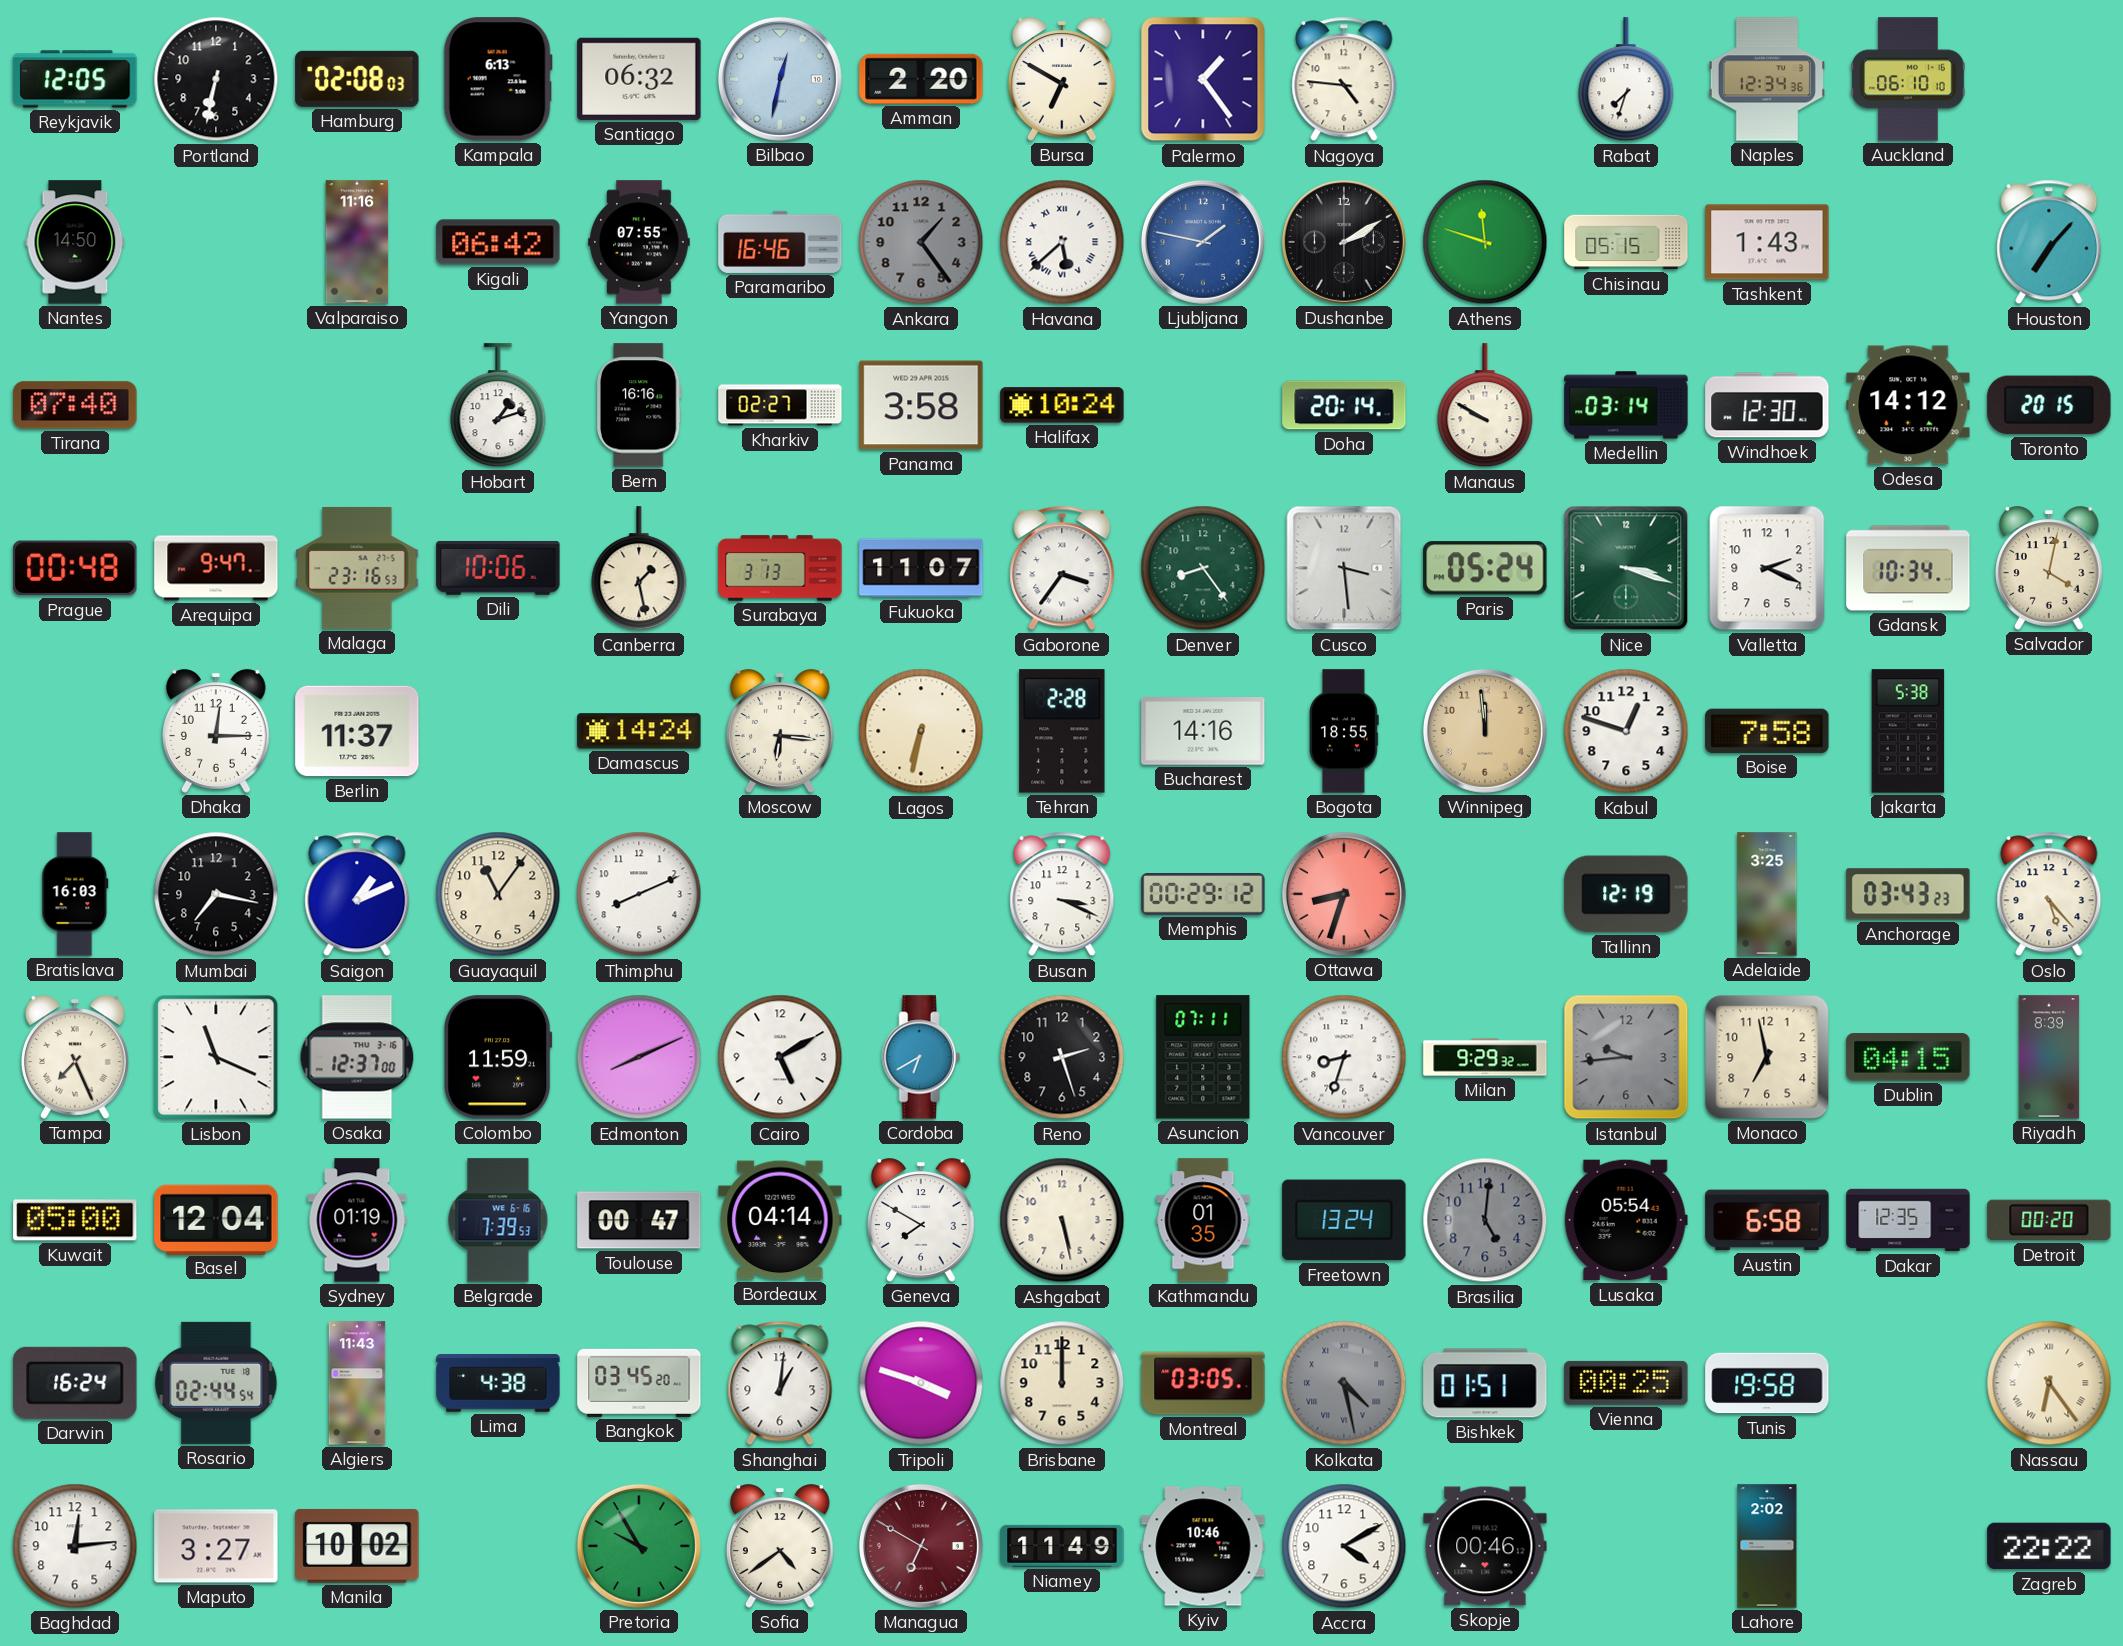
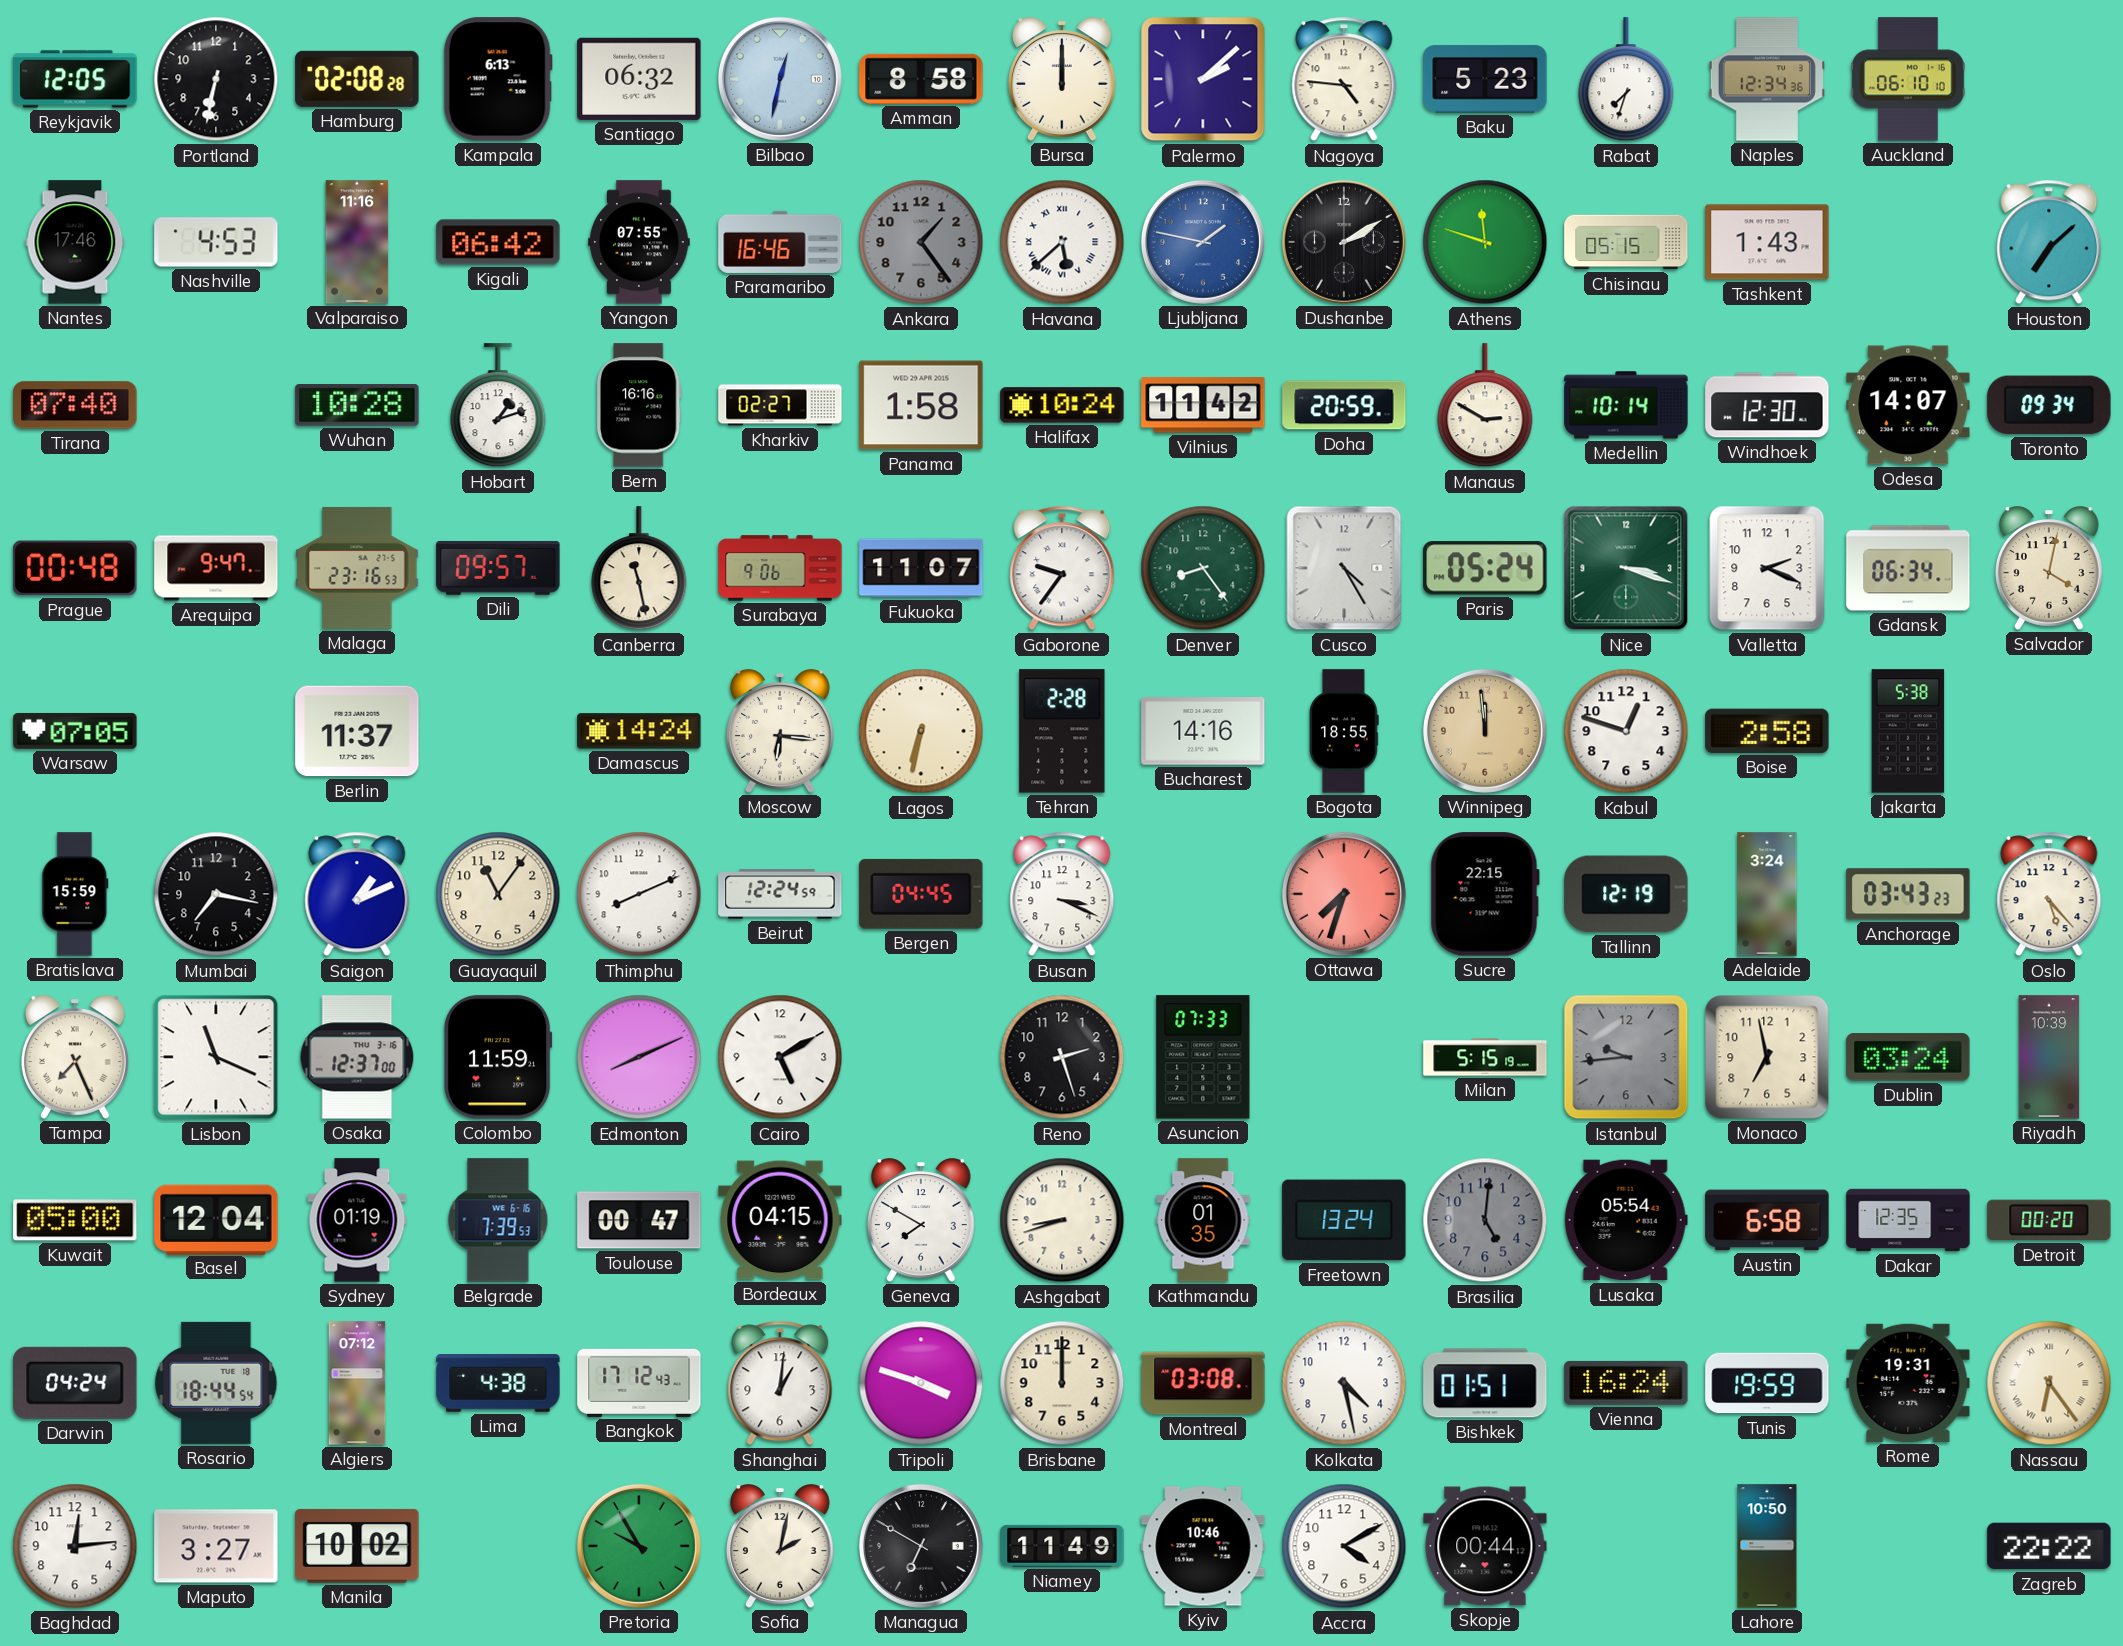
Hamburg: 02:08:03 -> 02:08:28 (357, 79)
Amman: 2:20 -> 8:58 (921, 79)
Bursa: 6:50 -> 12:00 (1062, 79)
Palermo: 1:24 -> 2:08 (1203, 79)
Baku: none -> 5:23 (1485, 79)
Nantes: 14:50 -> 17:46 (75, 242)
Nashville: none -> 4:53 (216, 242)
Houston: 7:07 -> 7:08 (2049, 242)
Wuhan: none -> 10:28 (357, 405)
Panama: 3:58 -> 1:58 (921, 405)
Vilnius: none -> 11:42 (1203, 405)
Doha: 20:14 -> 20:59 (1344, 405)
Manaus: 9:50 -> 2:50 (1485, 406)
Medellin: 03:14 -> 10:14 (1626, 405)
Odesa: 14:12 -> 14:07 (1908, 405)
Toronto: 20:15 -> 09:34 (2049, 405)
Dili: 10:06 -> 09:57 (498, 568)
Canberra: 1:28 -> 11:28 (639, 569)
Surabaya: 3:13 -> 9:06 (780, 568)
Gaborone: 3:36 -> 9:36 (1062, 568)
Cusco: 3:29 -> 4:25 (1344, 568)
Gdansk: 10:34 -> 06:34 (1908, 568)
Warsaw: none -> 07:05 (75, 731)
Dhaka: 12:15 -> none (216, 731)
Boise: 7:58 -> 2:58 (1767, 731)
Bratislava: 16:03 -> 15:59 (75, 894)
Beirut: none -> 12:24 (780, 894)
Bergen: none -> 04:45 (921, 894)
Memphis: 00:29 -> none (1203, 895)
Ottawa: 8:33 -> 7:33 (1344, 894)
Sucre: none -> 22:15 (1485, 894)
Adelaide: 3:25 -> 3:24 (1767, 894)
Cordoba: 6:40 -> none (921, 1057)
Asuncion: 07:11 -> 07:33 (1203, 1057)
Vancouver: 8:33 -> none (1344, 1057)
Milan: 9:29 -> 5:15 (1485, 1057)
Dublin: 04:15 -> 03:24 (1908, 1057)
Riyadh: 8:39 -> 10:39 (2049, 1057)
Bordeaux: 04:14 -> 04:15 (780, 1220)
Ashgabat: 5:28 -> 8:42 (1062, 1220)
Darwin: 16:24 -> 04:24 (75, 1383)
Rosario: 02:44 -> 18:44 (216, 1383)
Algiers: 11:43 -> 07:12 (357, 1383)
Bangkok: 03:45 -> 17:12 (639, 1383)
Montreal: 03:05 -> 03:08 (1203, 1383)
Kolkata dial: grey -> white (1344, 1383)
Kolkata numerals: Roman -> Arabic (1344, 1383)
Vienna: 00:25 -> 16:24 (1626, 1383)
Tunis: 19:58 -> 19:59 (1767, 1383)
Rome: none -> 19:31 (1908, 1383)
Sofia: 4:39 -> 2:02 (780, 1546)
Managua dial: burgundy -> black (921, 1546)
Skopje: 00:46 -> 00:44 (1485, 1546)
Lahore: 2:02 -> 10:50 (1767, 1546)
